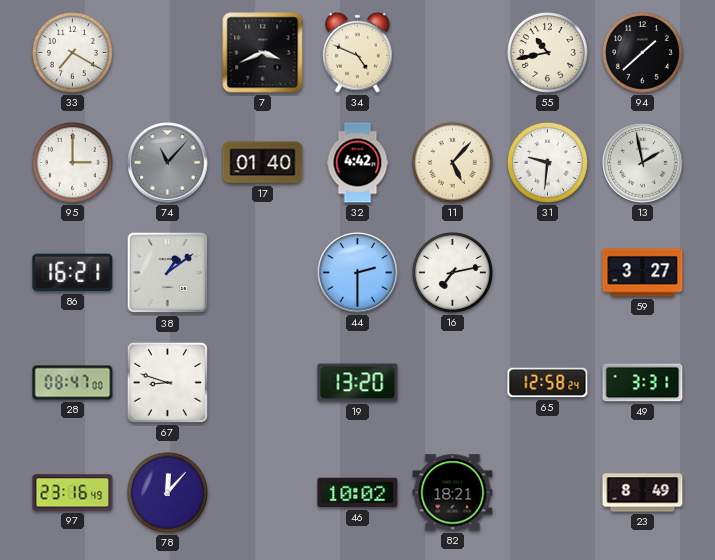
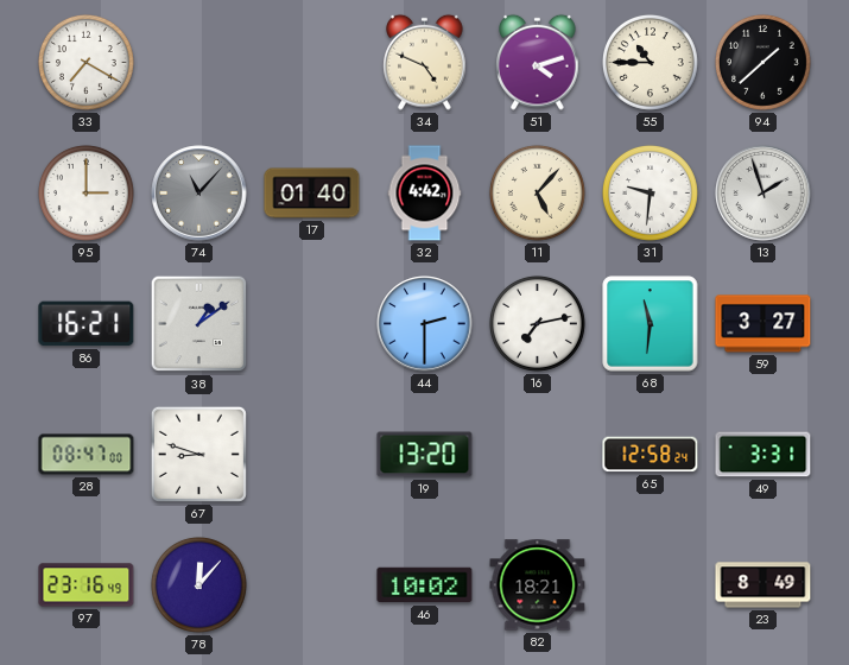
7: 3:41 -> none (263, 53)
51: none -> 4:12 (538, 62)
55: 10:43 -> 10:45 (650, 62)
13: 1:58 -> 1:57 (764, 194)
68: none -> 11:31 (651, 324)
